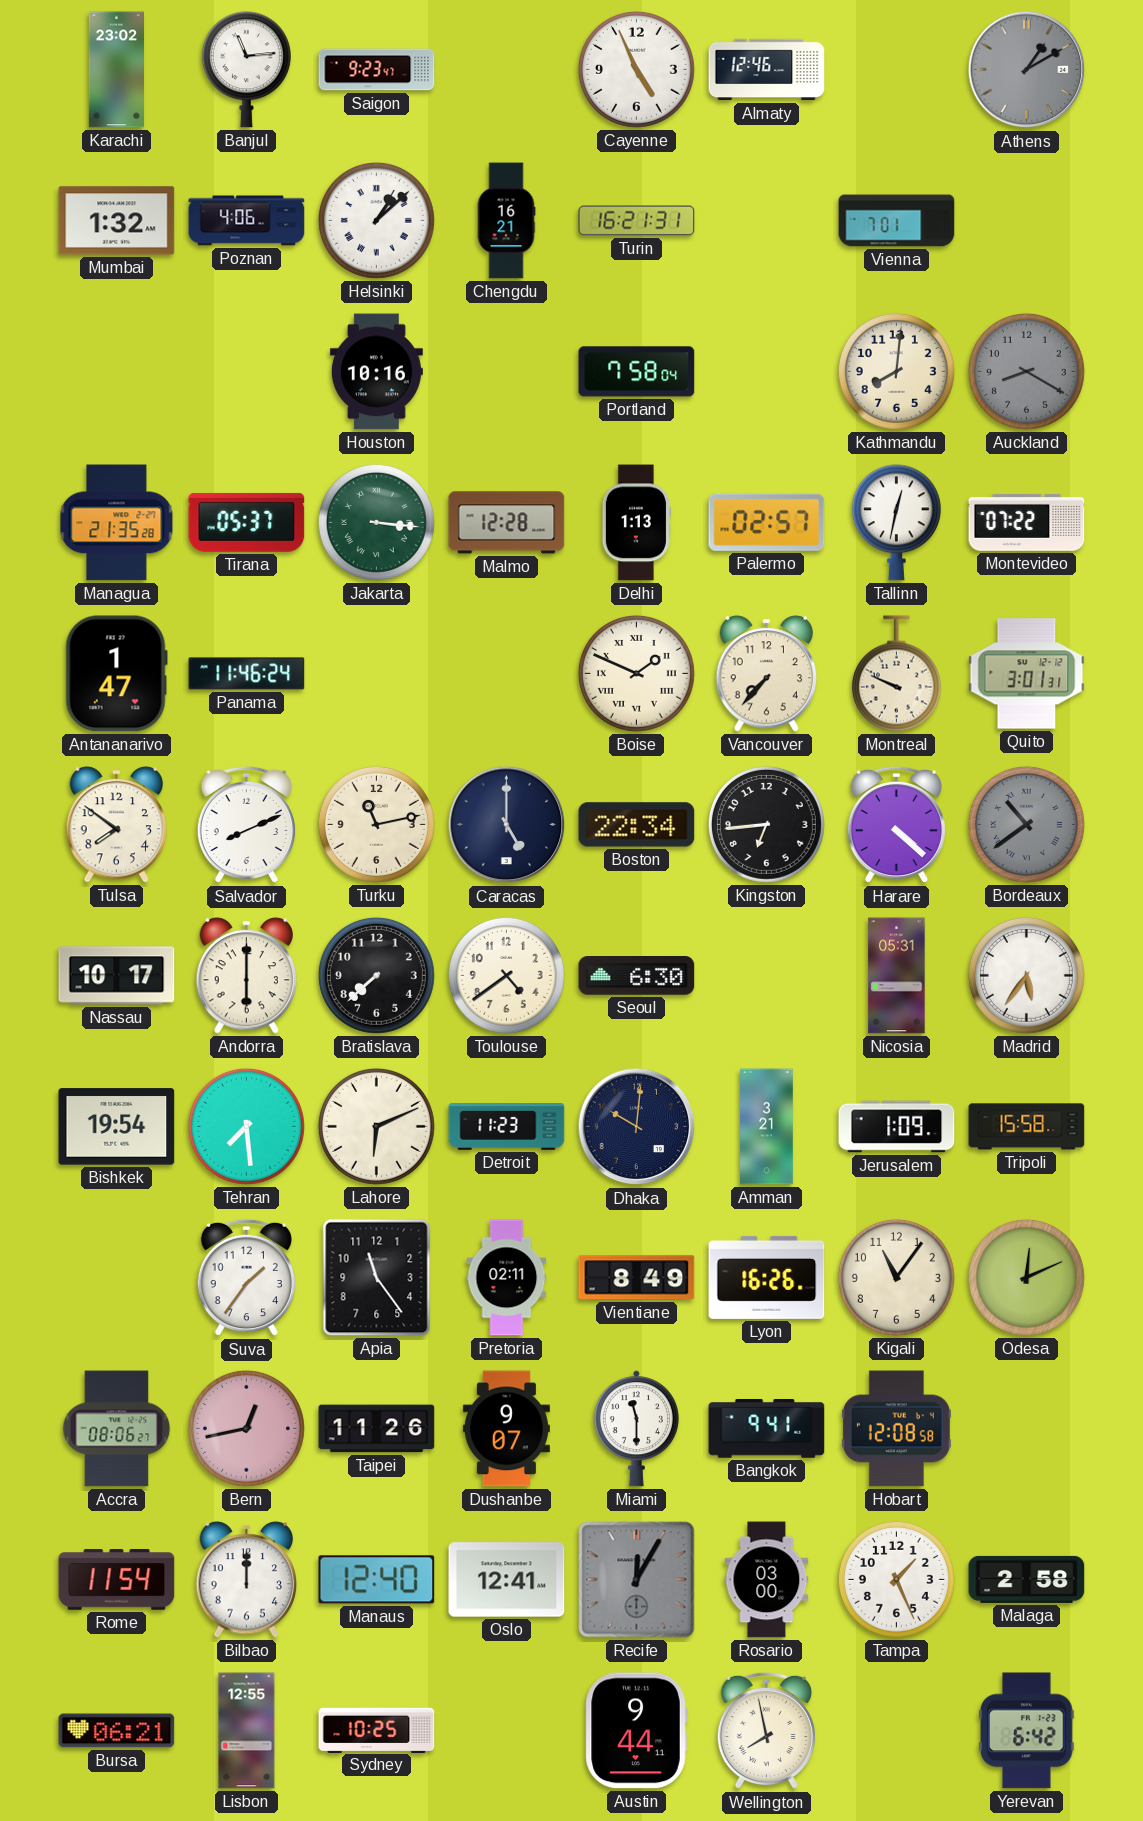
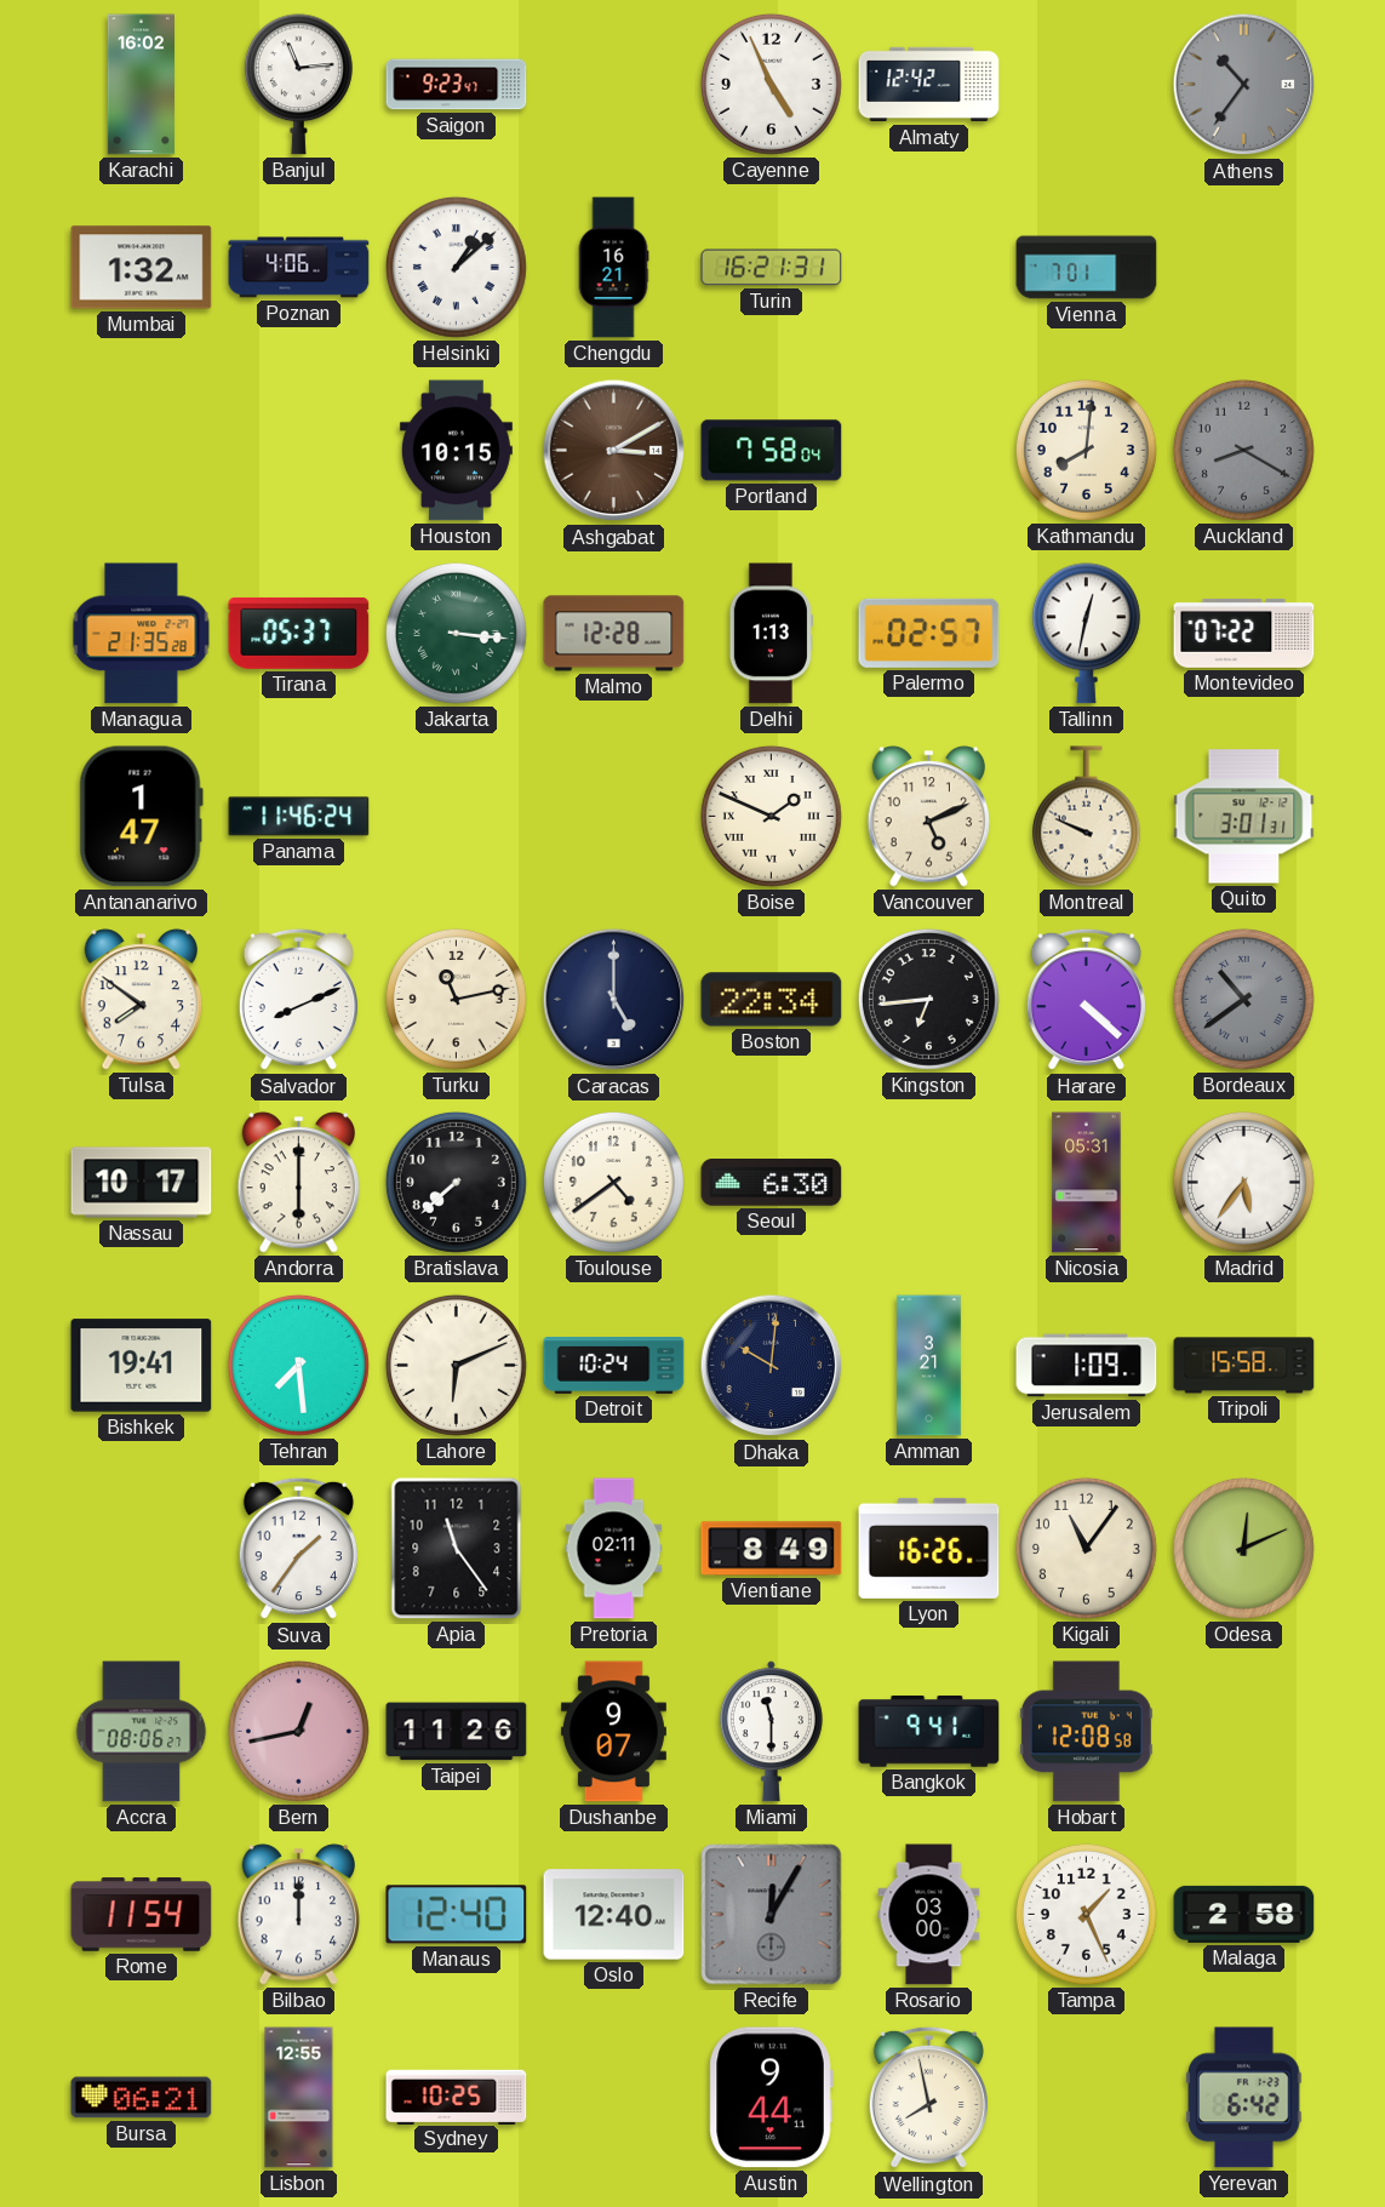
Karachi: 23:02 -> 16:02 (141, 85)
Almaty: 12:46 -> 12:42 (929, 85)
Athens: 1:10 -> 10:36 (1244, 85)
Houston: 10:16 -> 10:15 (456, 451)
Ashgabat: none -> 3:10 (614, 451)
Vancouver: 7:37 -> 5:11 (928, 817)
Bishkek: 19:54 -> 19:41 (142, 1366)
Detroit: 11:23 -> 10:24 (614, 1366)
Oslo: 12:41 -> 12:40 (614, 1915)
